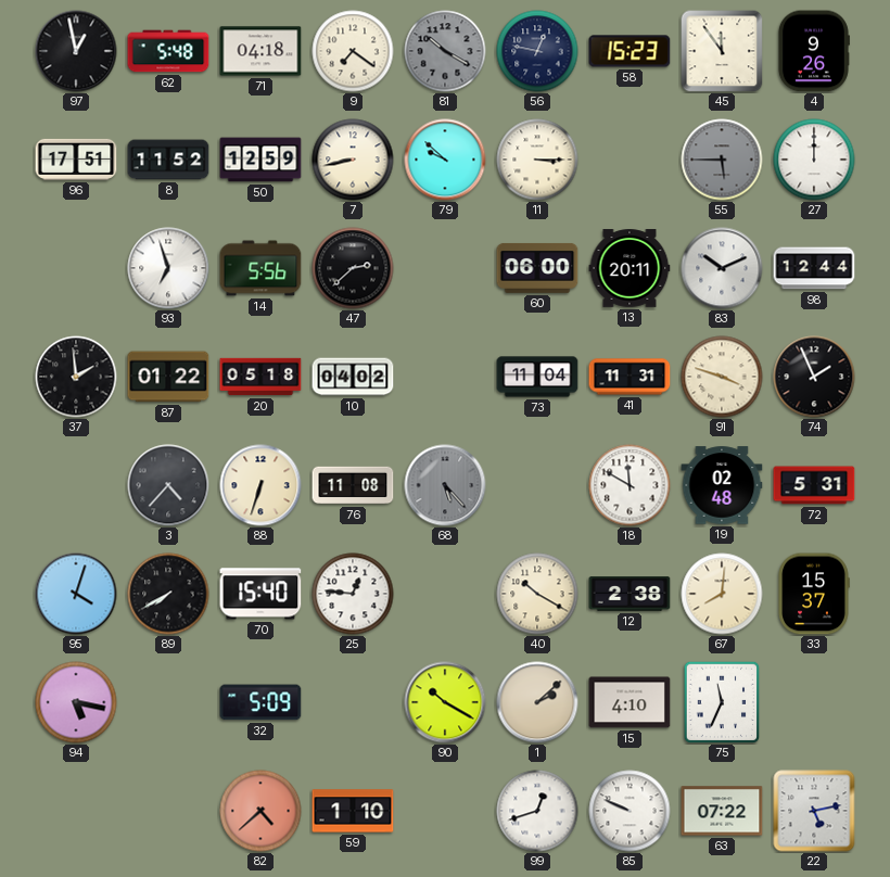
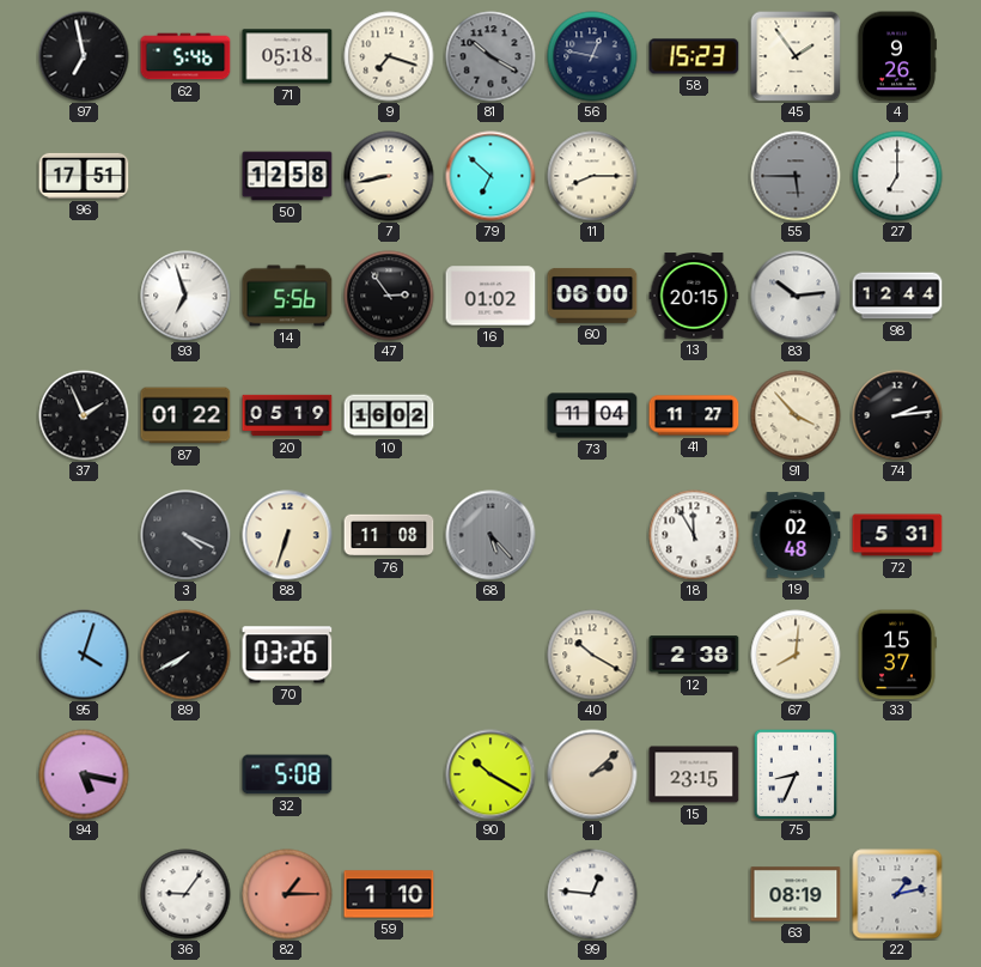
97: 12:58 -> 6:58 (84, 56)
62: 5:48 -> 5:46 (185, 56)
71: 04:18 -> 05:18 (287, 56)
9: 7:21 -> 7:18 (389, 56)
45: 11:54 -> 1:54 (796, 56)
8: 11:52 -> none (168, 160)
50: 12:59 -> 12:58 (287, 176)
79: 9:52 -> 6:52 (490, 176)
11: 3:15 -> 8:15 (592, 176)
27: 12:00 -> 7:00 (897, 176)
47: 2:38 -> 2:54 (389, 296)
16: none -> 01:02 (490, 296)
13: 20:11 -> 20:15 (694, 296)
83: 10:11 -> 10:14 (796, 296)
37: 1:59 -> 1:56 (84, 415)
20: 05:18 -> 05:19 (287, 415)
10: 04:02 -> 16:02 (389, 415)
41: 11:31 -> 11:27 (694, 415)
91: 3:48 -> 3:53 (796, 415)
74: 1:56 -> 2:14 (897, 415)
3: 4:37 -> 4:19 (185, 535)
18: 11:50 -> 11:55 (694, 535)
70: 15:40 -> 03:26 (287, 655)
25: 12:46 -> none (353, 594)
32: 5:09 -> 5:08 (287, 774)
15: 4:10 -> 23:15 (694, 774)
75: 11:34 -> 8:34 (796, 774)
36: none -> 9:06 (185, 894)
82: 4:38 -> 1:15 (287, 894)
99: 12:42 -> 12:46 (592, 894)
85: 9:49 -> none (630, 811)
63: 07:22 -> 08:19 (796, 894)
22: 5:13 -> 1:13 (897, 894)
